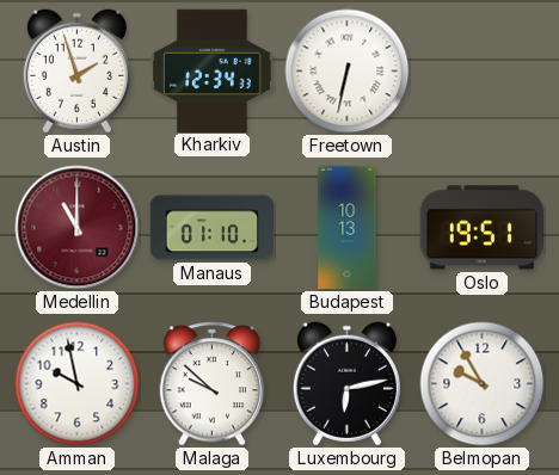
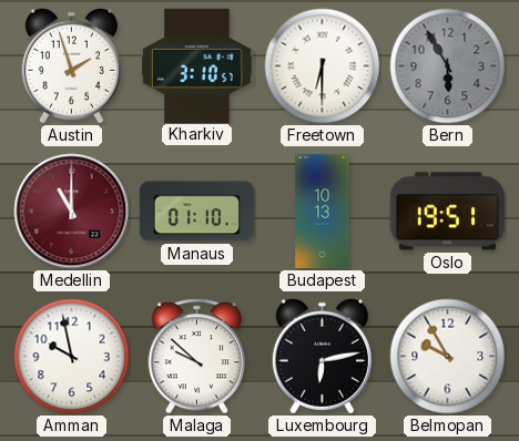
Kharkiv: 12:34 -> 3:10 (197, 65)
Freetown: 6:32 -> 6:30 (323, 66)
Bern: none -> 5:55 (448, 66)
